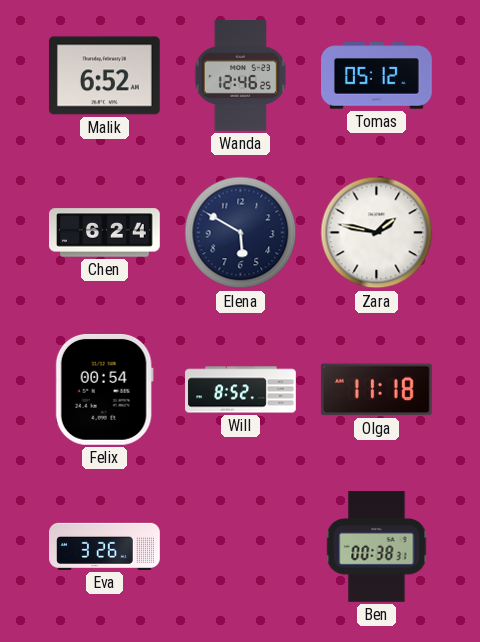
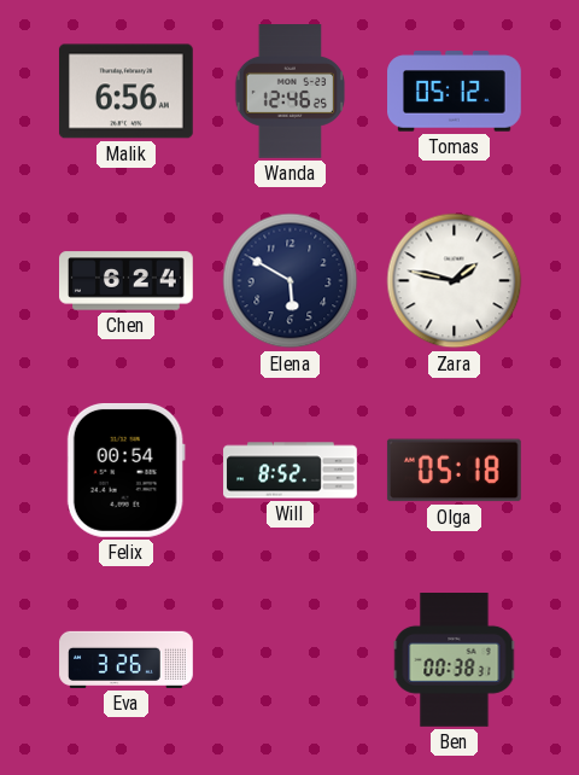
Malik: 6:52 -> 6:56 (125, 92)
Olga: 11:18 -> 05:18 (454, 471)
